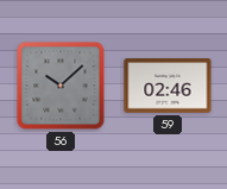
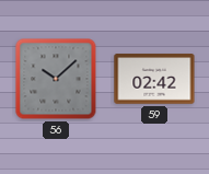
59: 02:46 -> 02:42 (154, 79)
